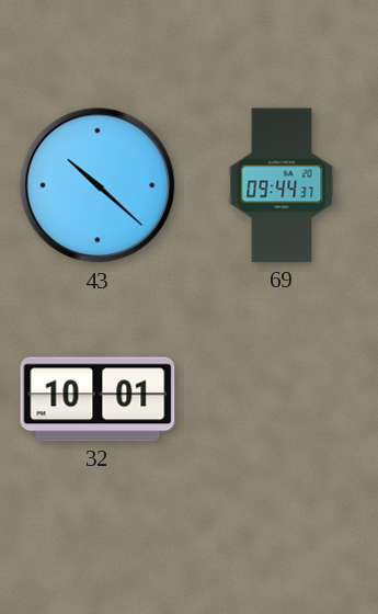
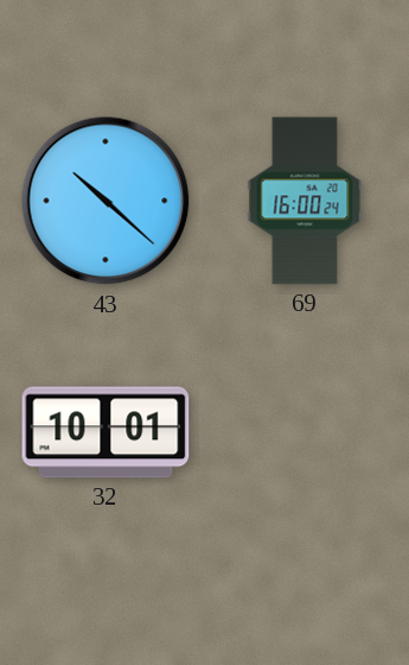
69: 09:44 -> 16:00 (305, 201)
